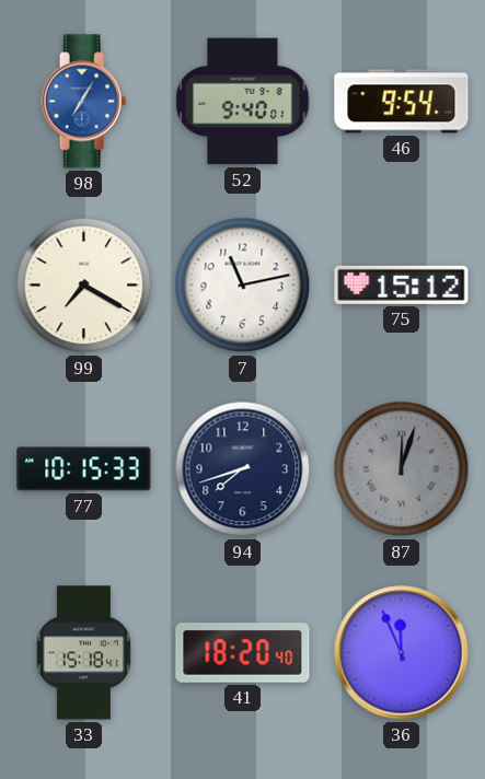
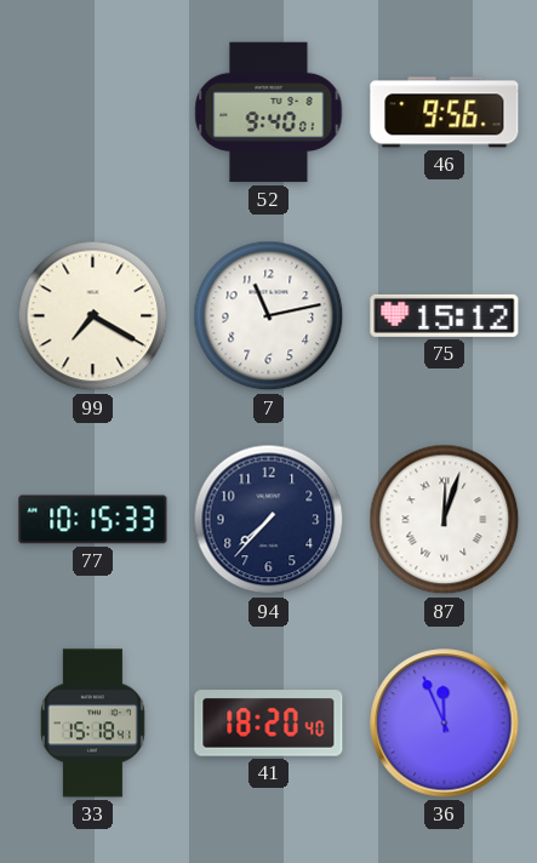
98: 7:05 -> none (84, 102)
46: 9:54 -> 9:56 (445, 113)
94: 7:42 -> 7:37 (269, 520)
87 dial: grey -> white (445, 520)
